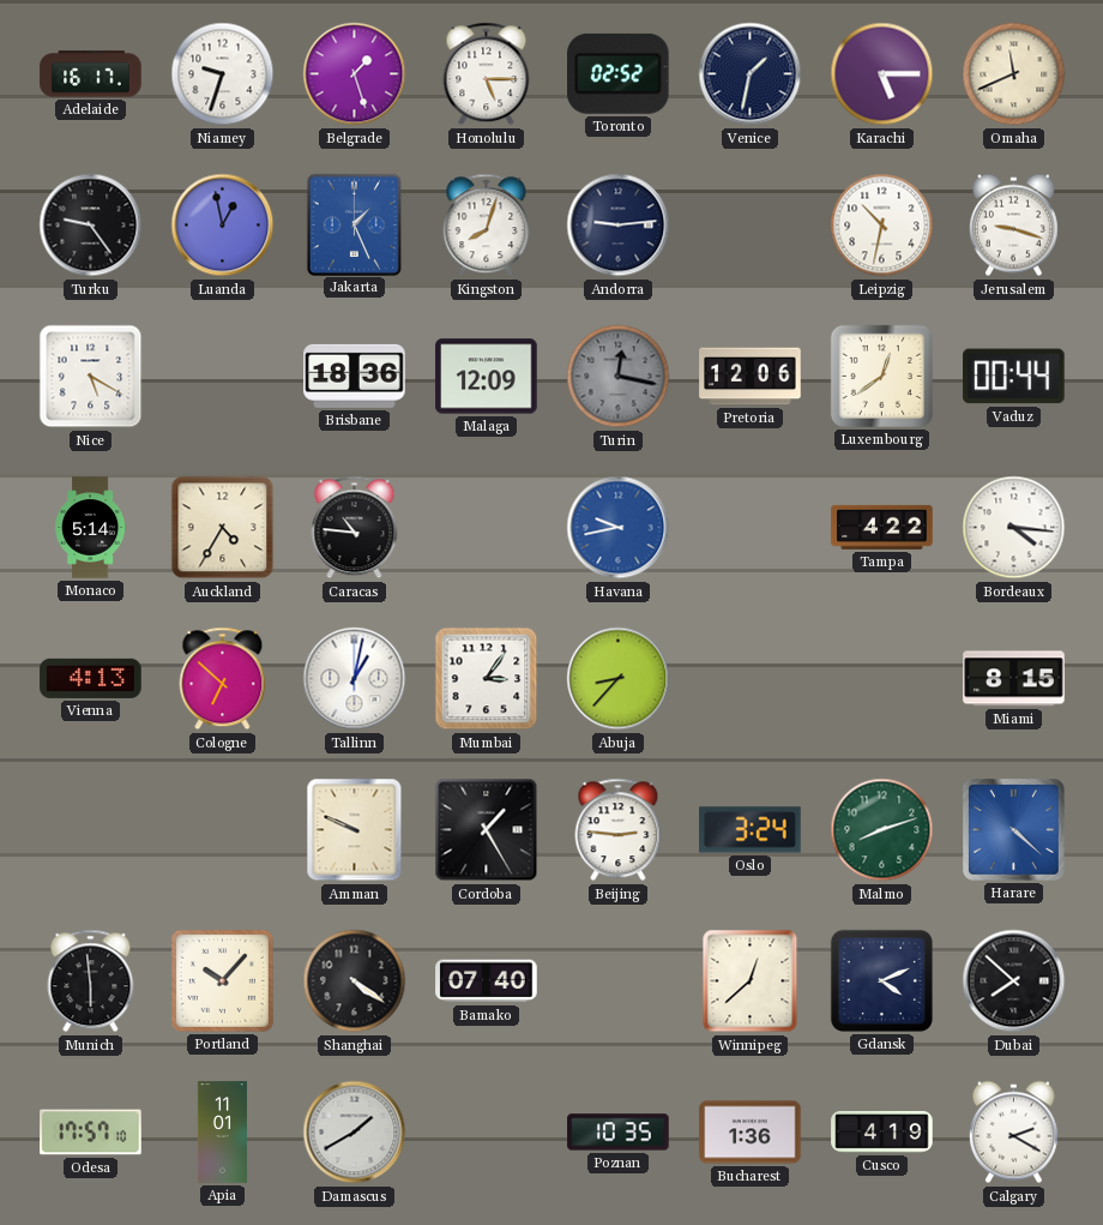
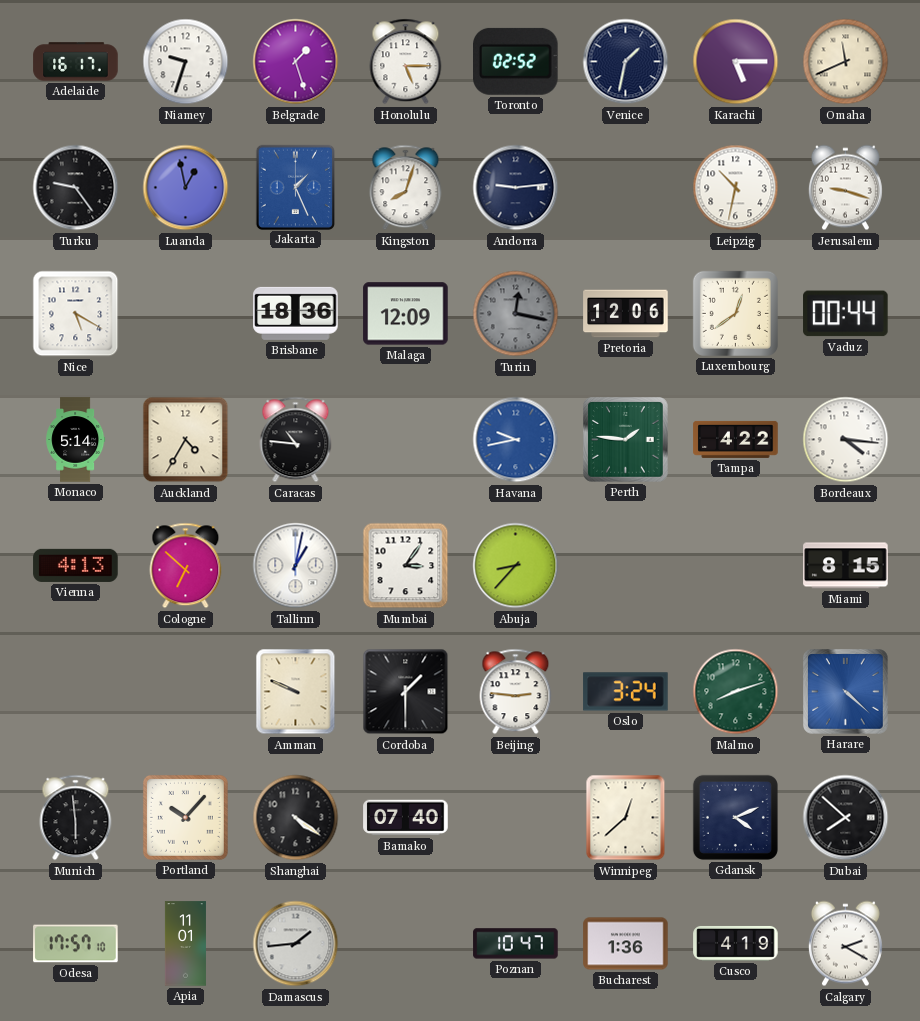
Perth: none -> 1:46 (626, 440)
Cordoba: 1:25 -> 1:30 (406, 692)
Damascus: 1:40 -> 1:44 (296, 944)
Poznan: 10:35 -> 10:47 (516, 944)
